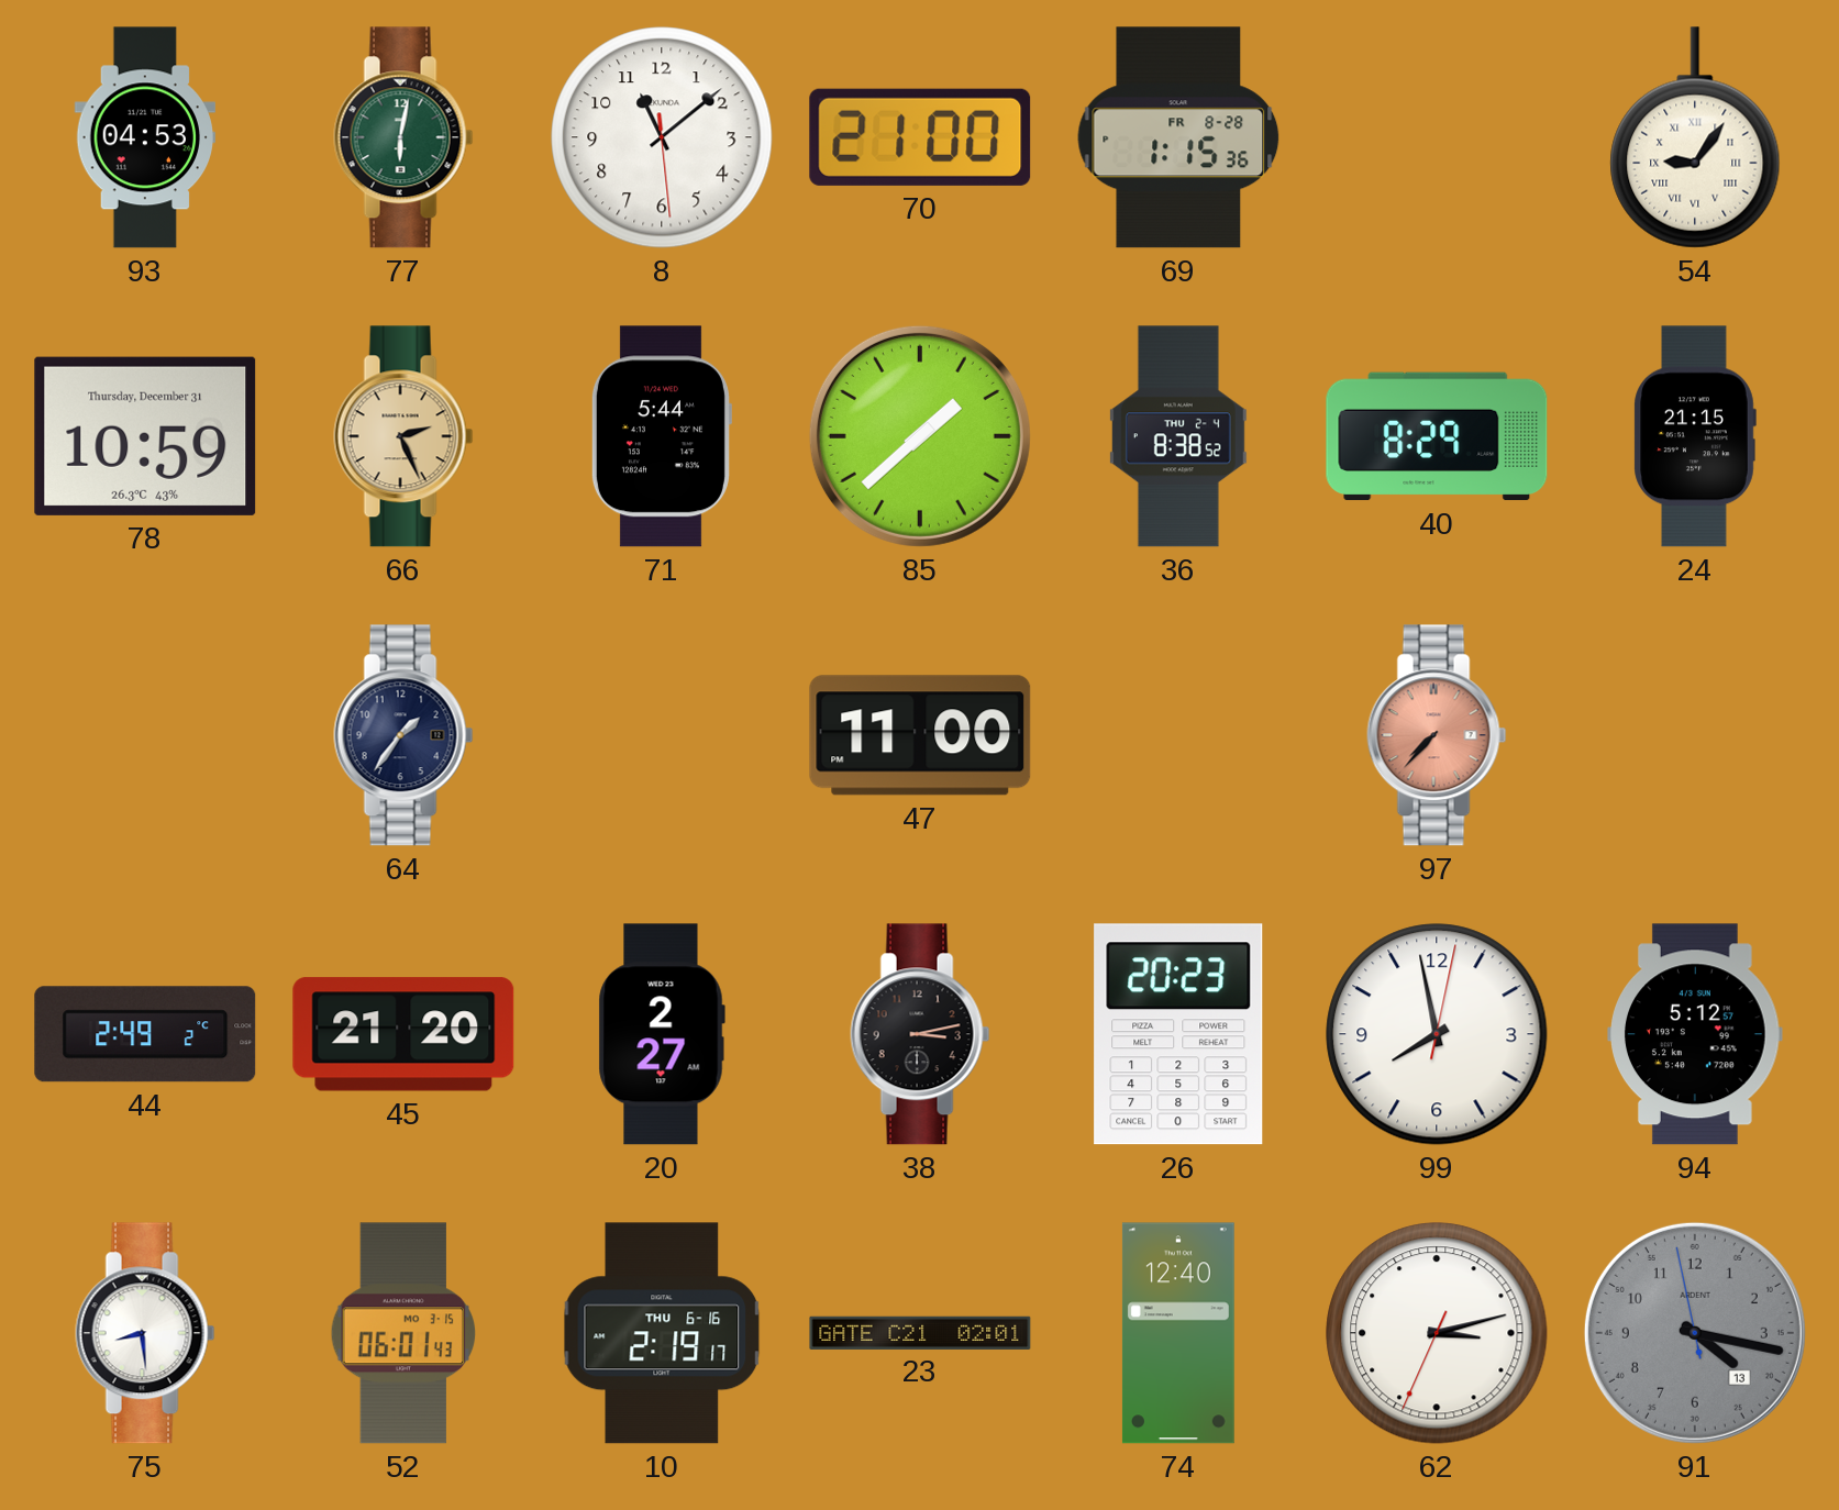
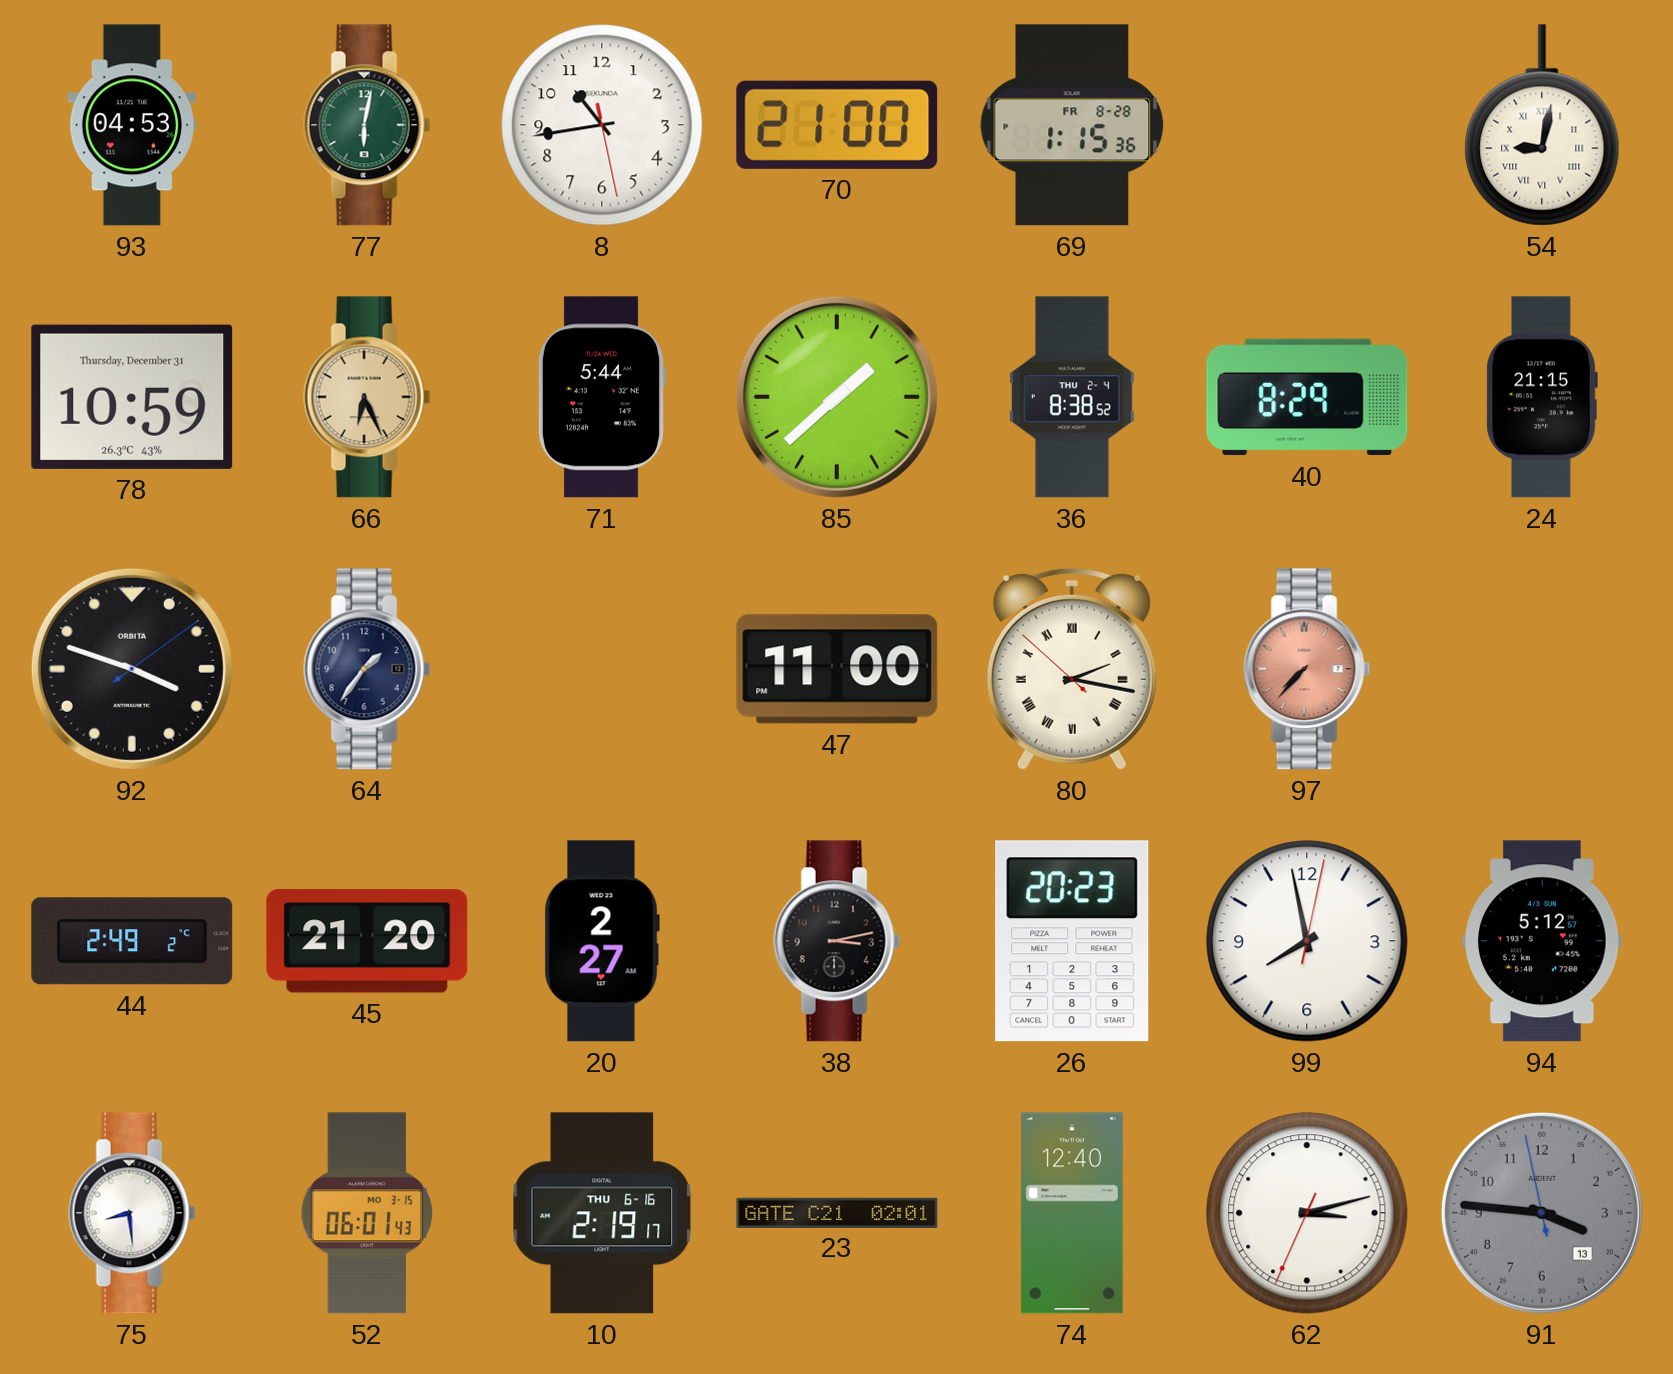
8: 11:08 -> 10:43 (602, 125)
54: 9:06 -> 9:02 (1542, 125)
66: 2:26 -> 6:26 (367, 397)
92: none -> 3:48 (132, 669)
80: none -> 2:16 (1072, 669)
91: 4:16 -> 3:45 (1542, 1213)
